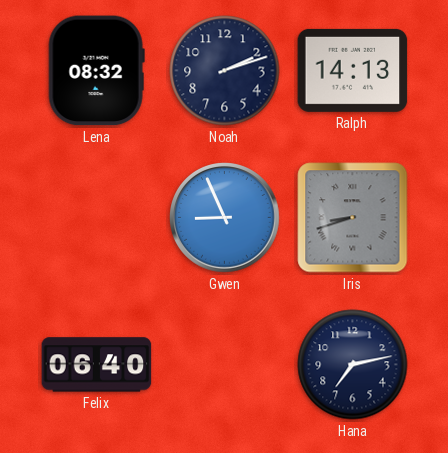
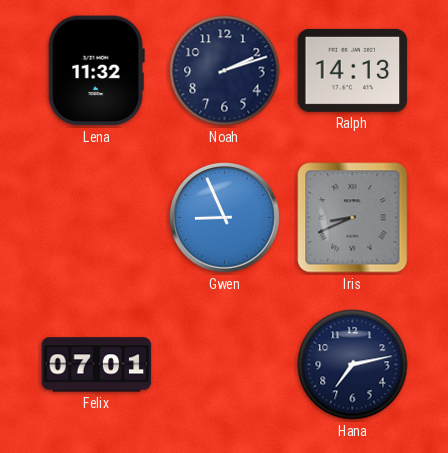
Lena: 08:32 -> 11:32 (96, 71)
Iris: 8:42 -> 8:41 (353, 218)
Felix: 06:40 -> 07:01 (97, 365)
